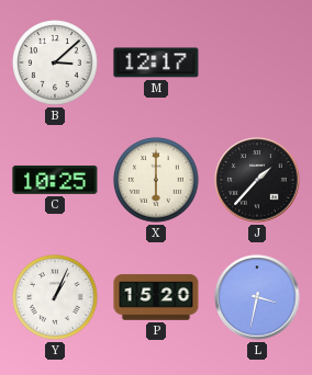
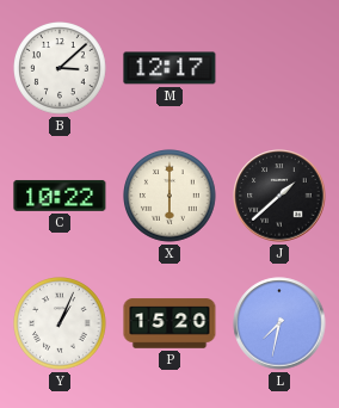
C: 10:25 -> 10:22 (60, 196)
J: 1:37 -> 1:38 (279, 196)
L: 3:32 -> 7:32 (279, 323)
